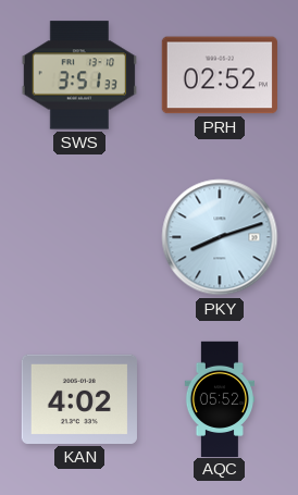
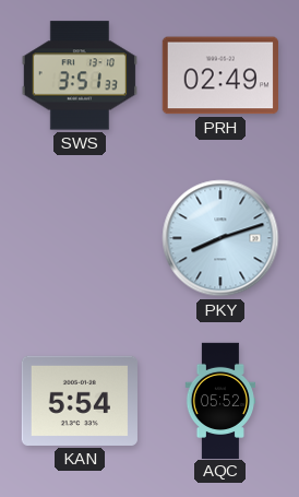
PRH: 02:52 -> 02:49 (220, 75)
KAN: 4:02 -> 5:54 (80, 401)
